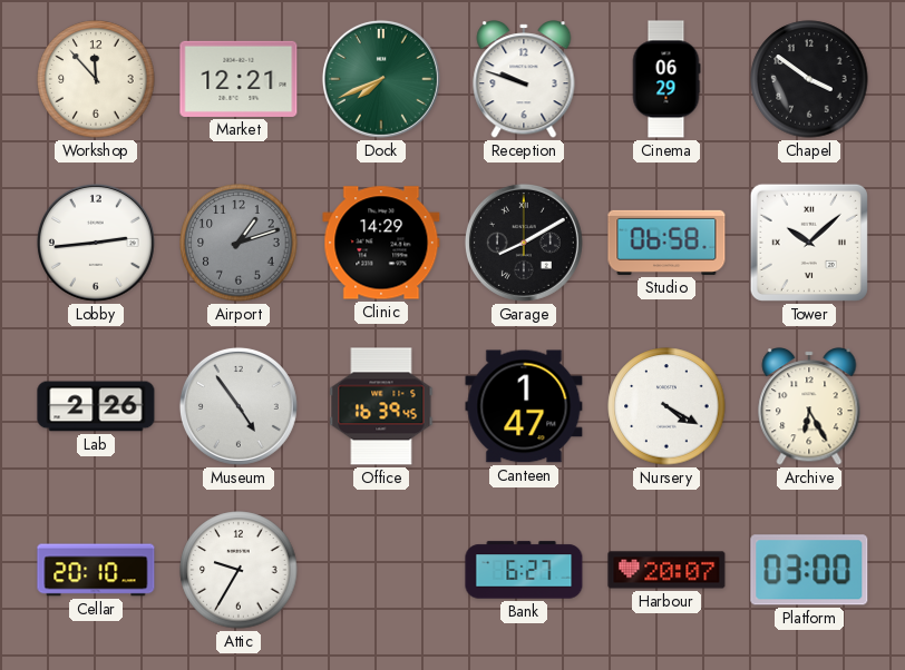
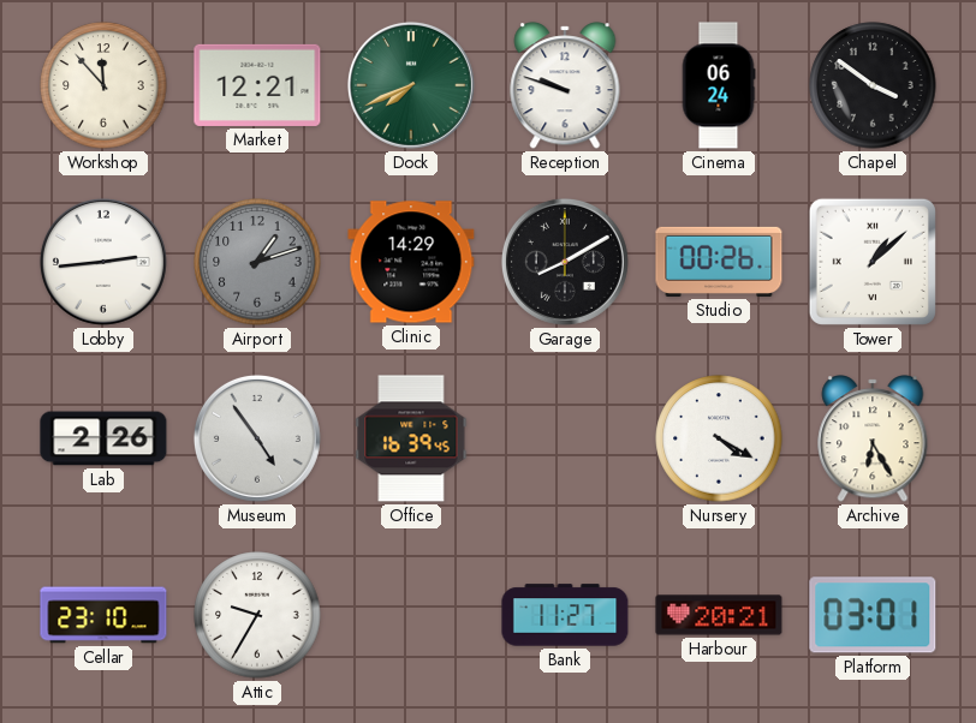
Cinema: 06:29 -> 06:24 (719, 85)
Studio: 06:58 -> 00:26 (719, 262)
Tower: 10:08 -> 1:08 (873, 262)
Canteen: 1:47 -> none (524, 406)
Cellar: 20:10 -> 23:10 (103, 615)
Bank: 6:27 -> 11:27 (565, 615)
Harbour: 20:07 -> 20:21 (719, 615)
Platform: 03:00 -> 03:01 (873, 615)
